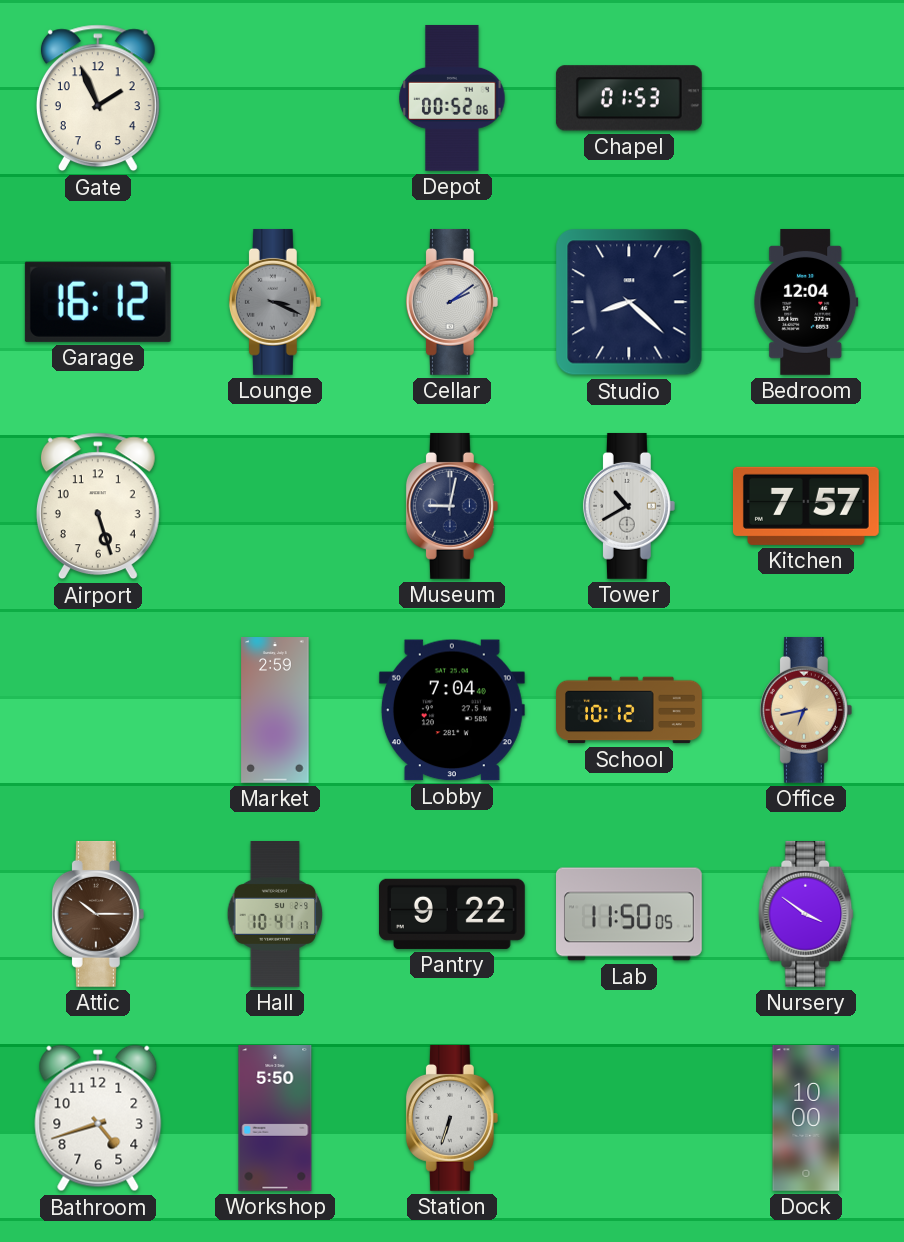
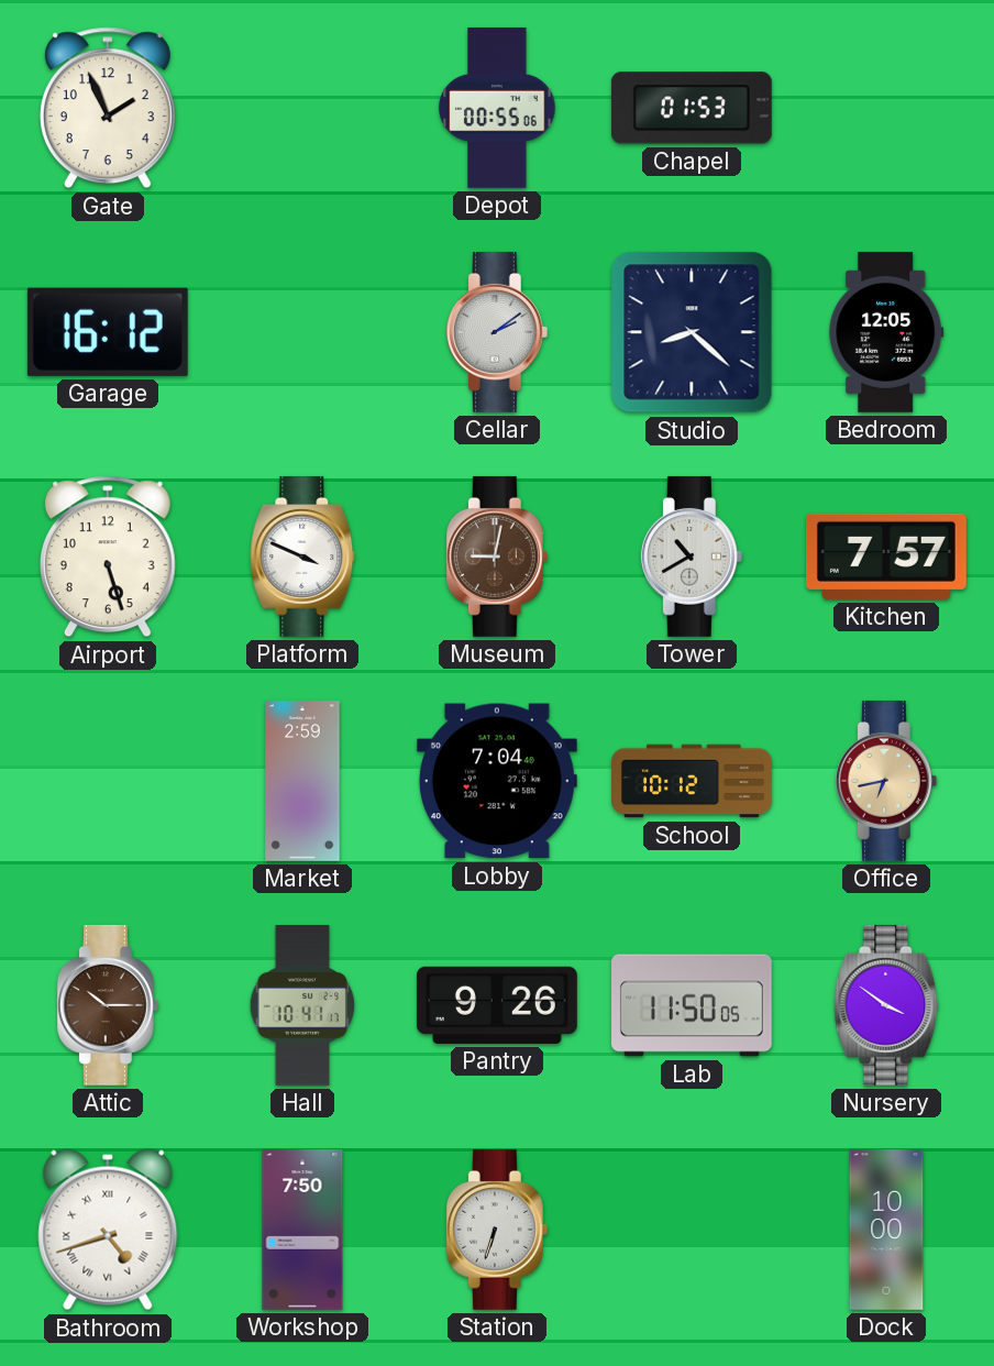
Depot: 00:52 -> 00:55 (497, 108)
Lounge: 3:19 -> none (275, 302)
Bedroom: 12:04 -> 12:05 (886, 332)
Platform: none -> 3:49 (302, 557)
Museum dial: navy -> brown (497, 557)
Pantry: 9:22 -> 9:26 (497, 1005)
Bathroom numerals: Arabic -> Roman (108, 1230)
Workshop: 5:50 -> 7:50 (302, 1231)
